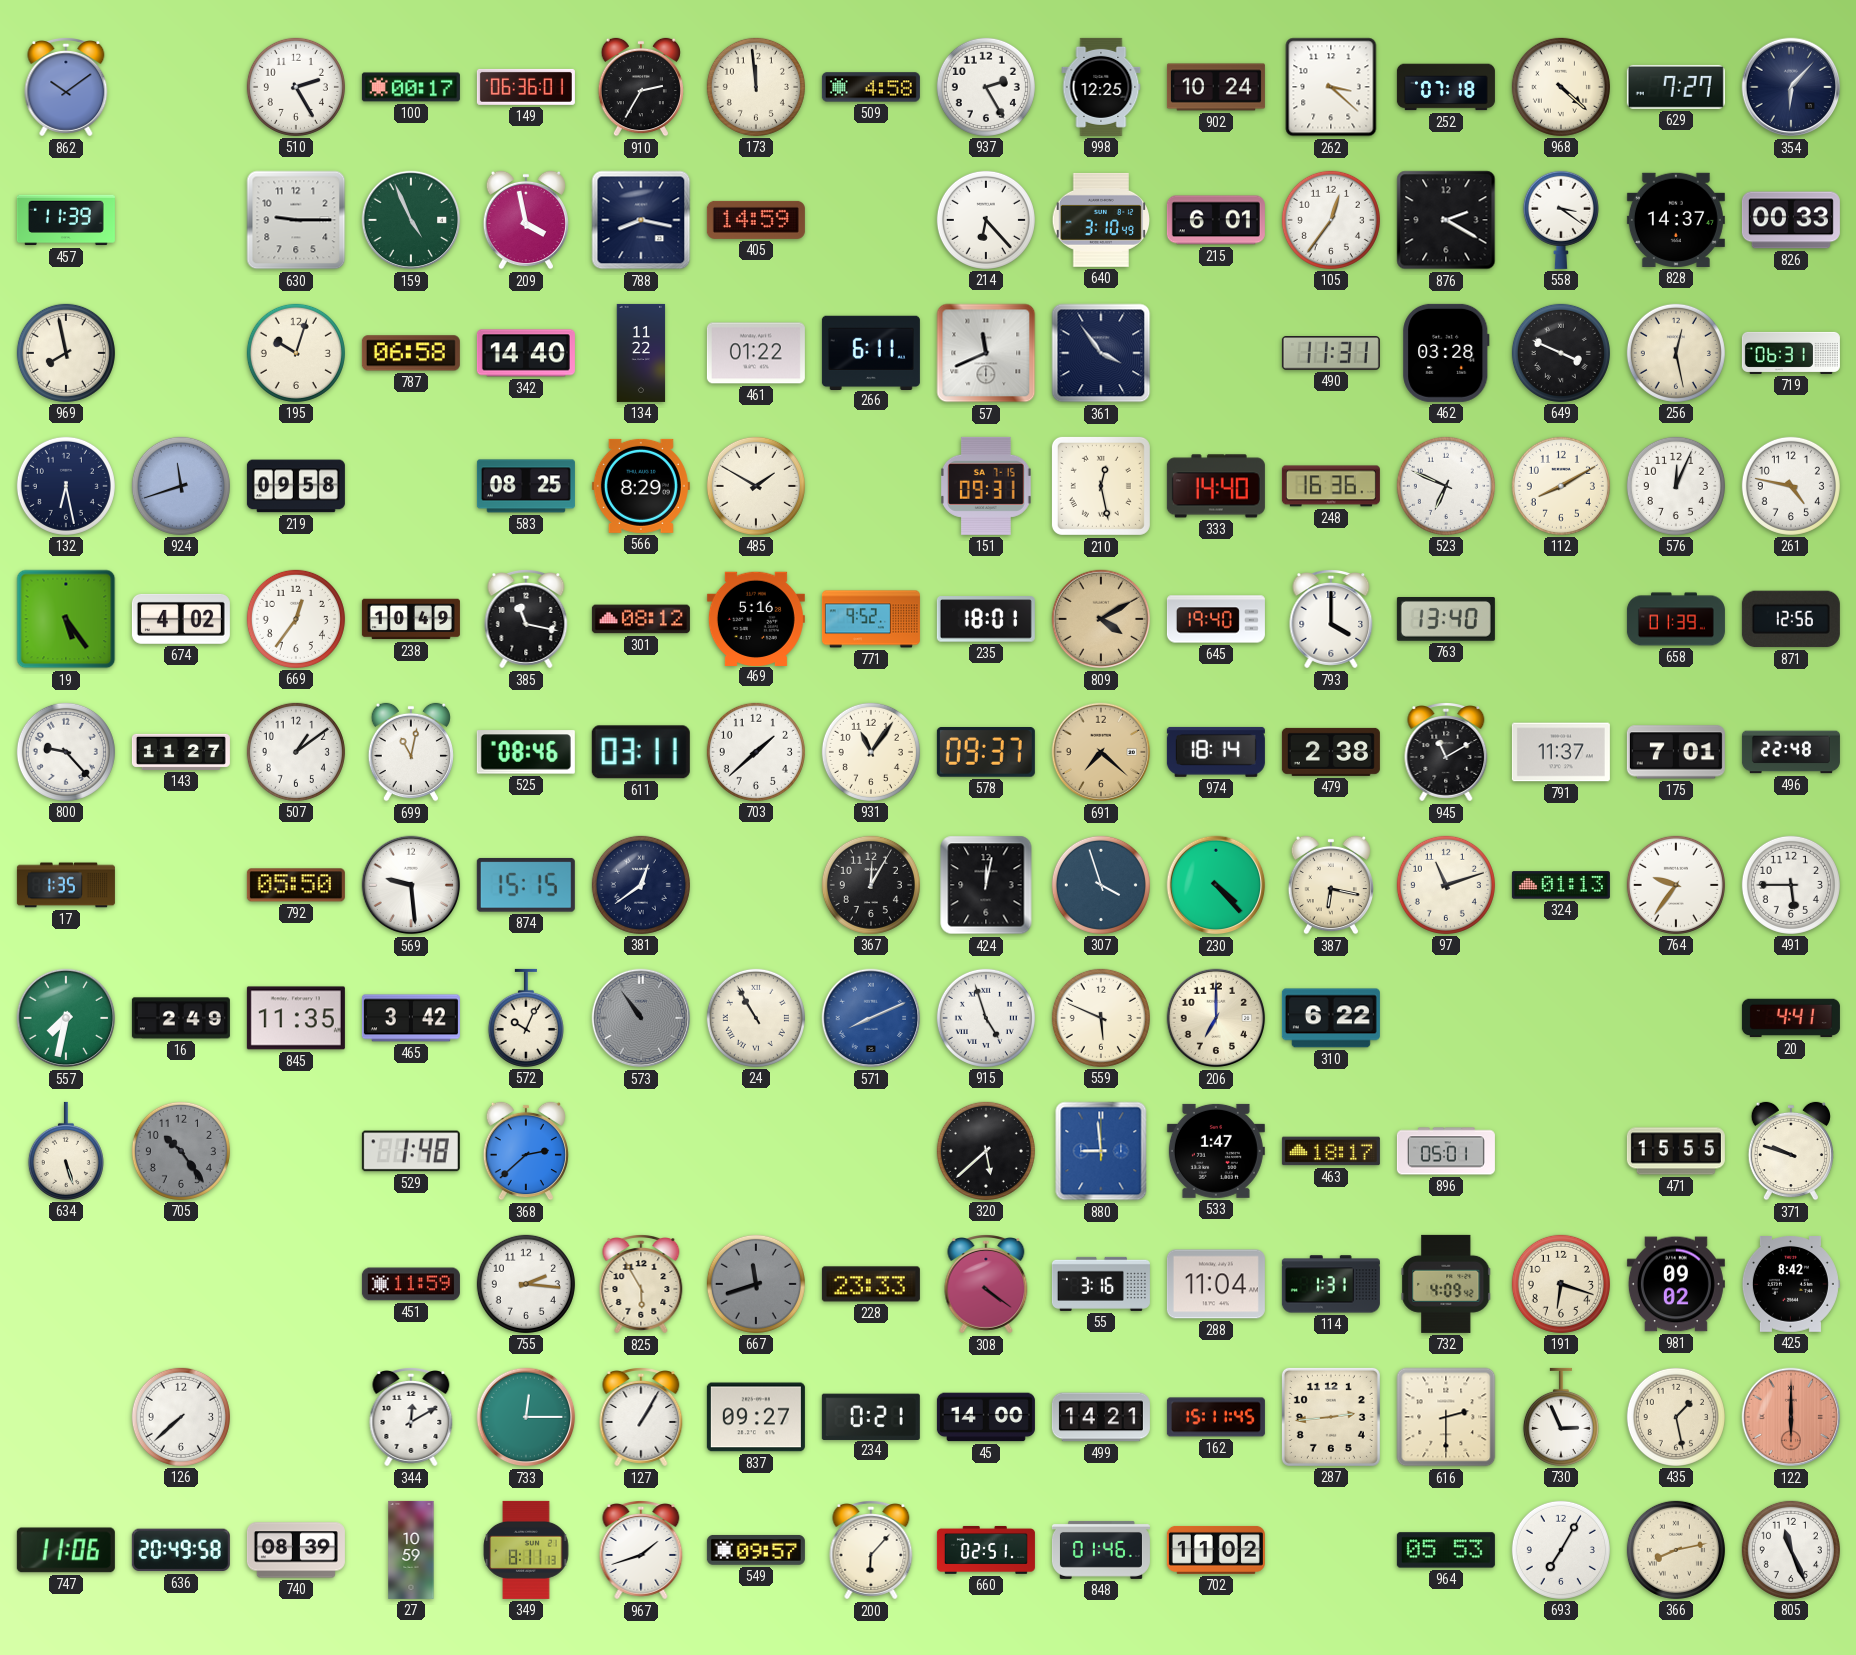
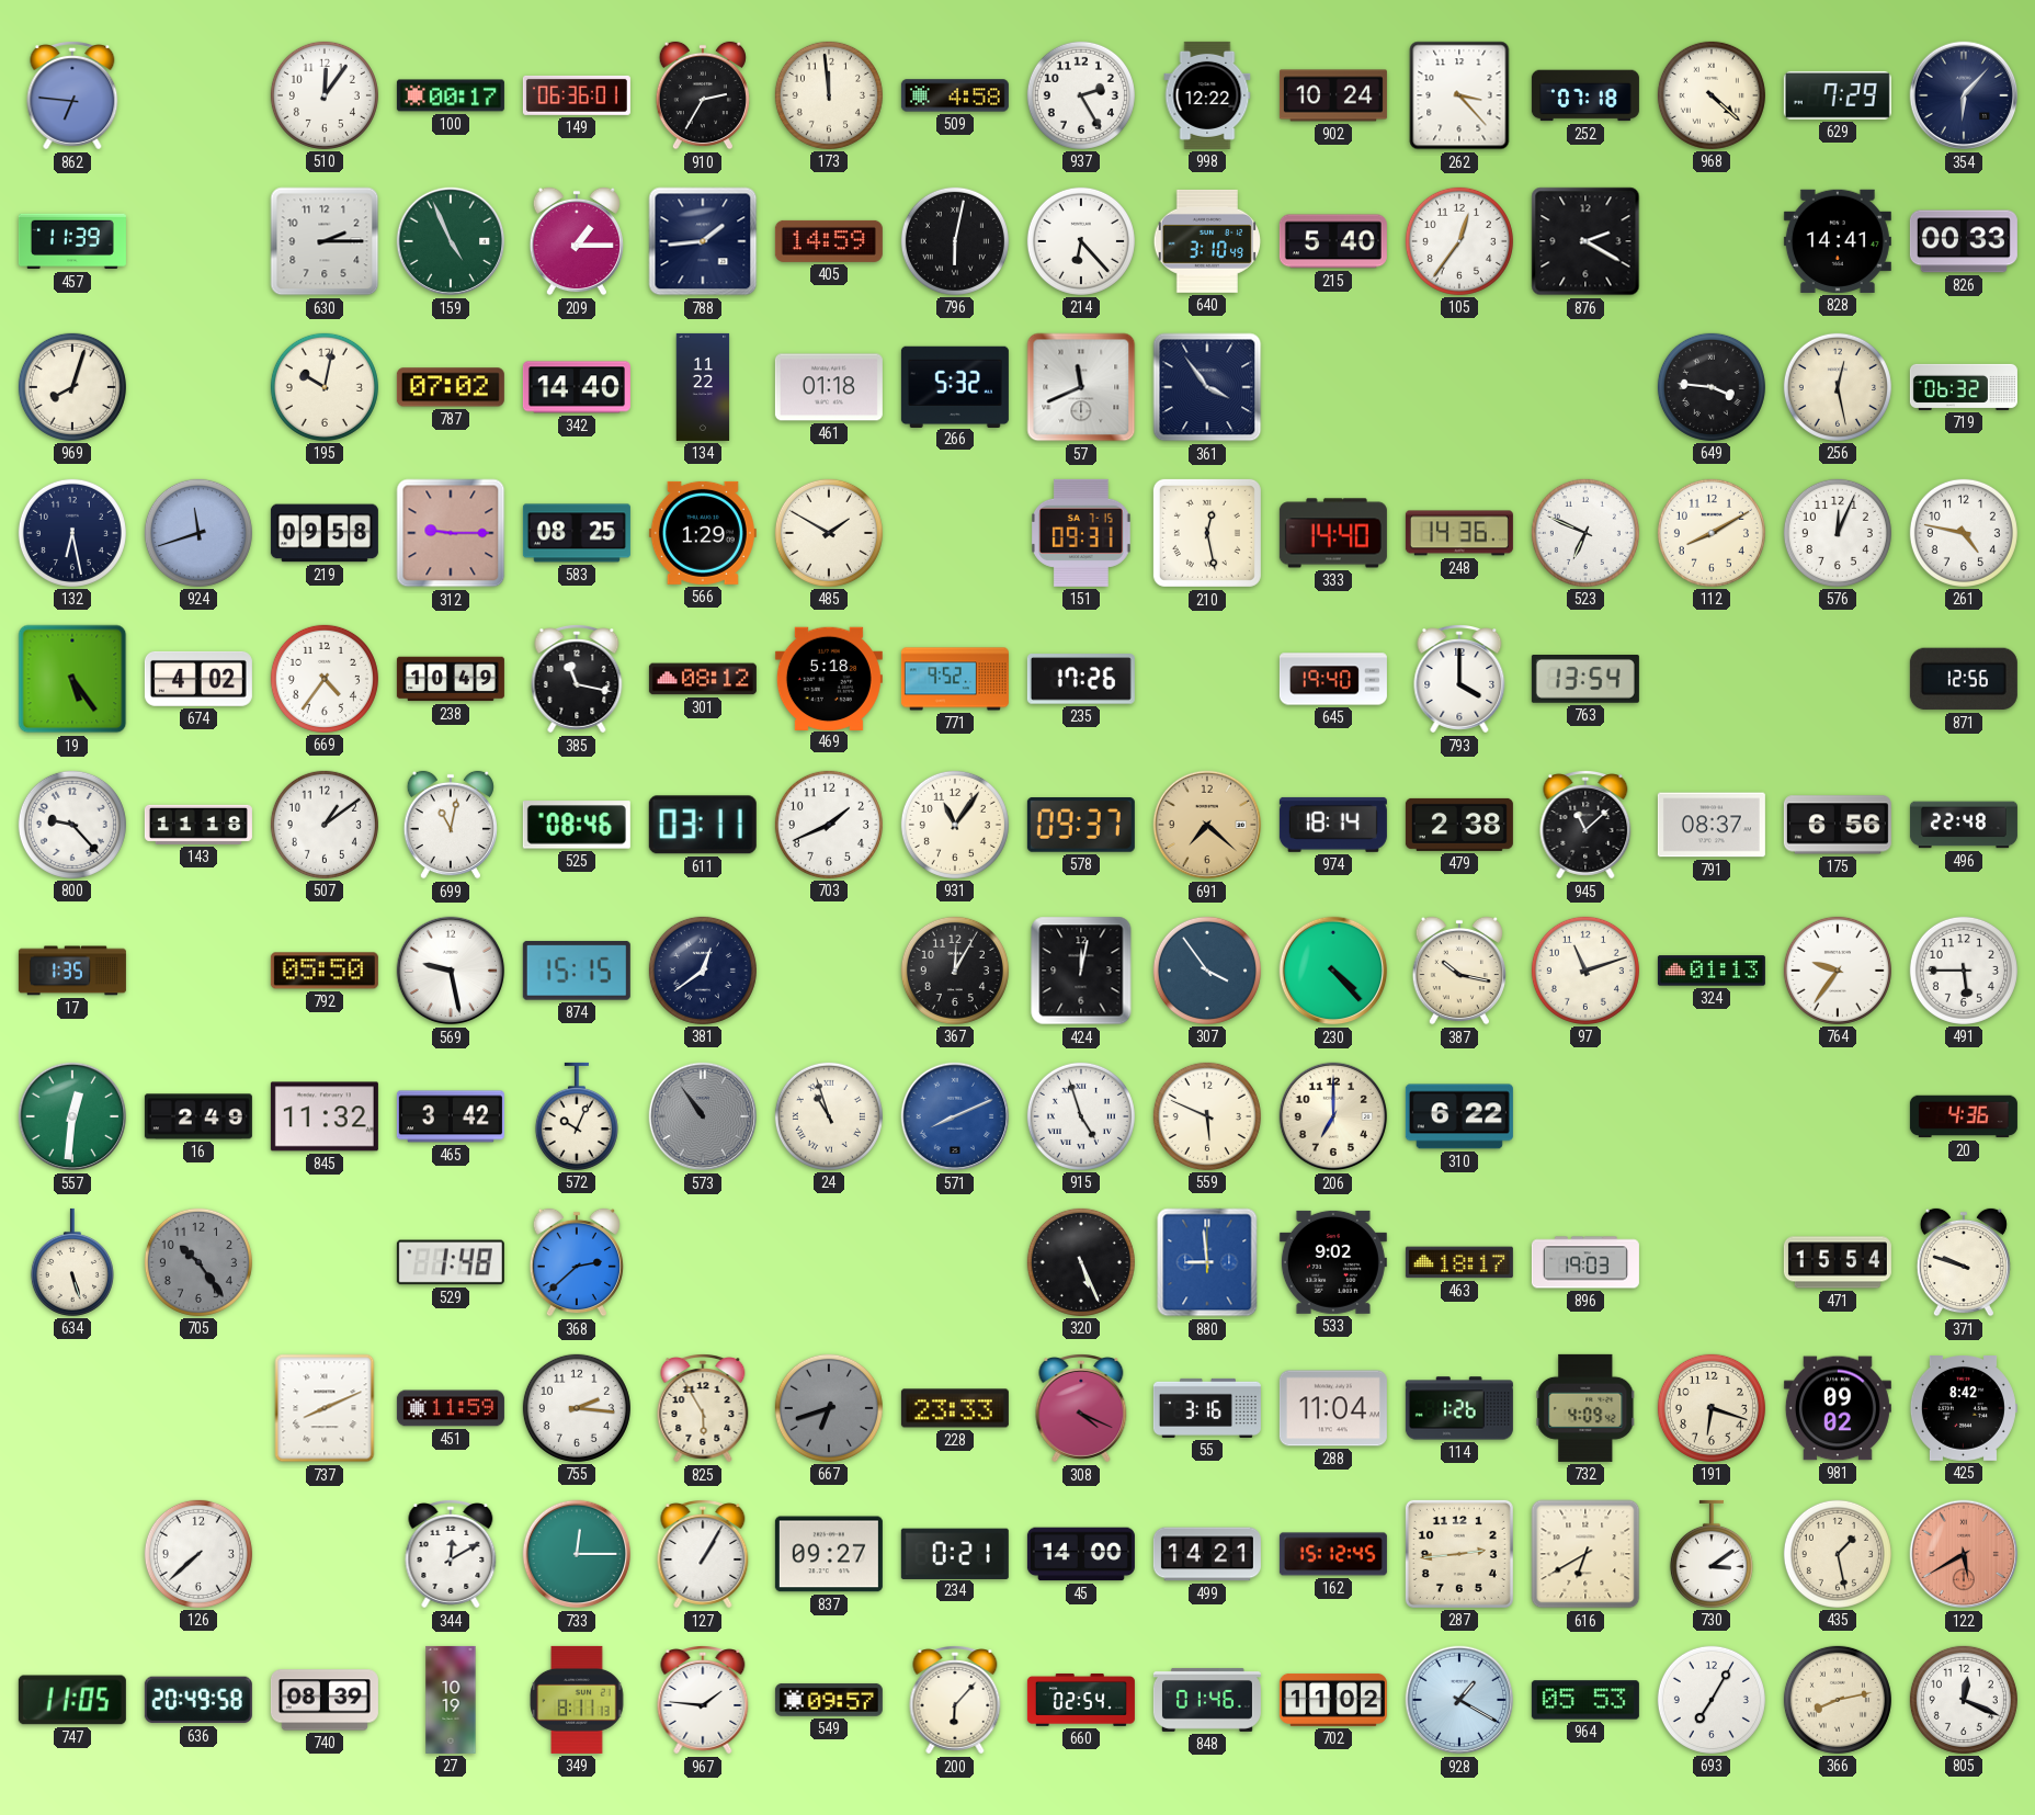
862: 10:09 -> 6:46 (72, 95)
510: 2:25 -> 12:06 (325, 95)
998: 12:25 -> 12:22 (1207, 95)
262: 3:22 -> 3:23 (1459, 95)
629: 7:27 -> 7:29 (1838, 95)
630: 9:15 -> 2:15 (325, 241)
209: 3:58 -> 1:15 (577, 241)
788: 8:17 -> 1:44 (703, 241)
796: none -> 6:02 (955, 241)
215: 6:01 -> 5:40 (1333, 241)
558: 3:21 -> none (1561, 220)
828: 14:37 -> 14:41 (1838, 241)
969: 7:58 -> 8:03 (72, 387)
195: 10:03 -> 10:02 (325, 387)
787: 06:58 -> 07:02 (451, 387)
461: 01:22 -> 01:18 (829, 387)
266: 6:11 -> 5:32 (955, 386)
490: 11:31 -> none (1331, 353)
462: 03:28 -> none (1446, 353)
649: 3:49 -> 3:46 (1712, 387)
719: 06:31 -> 06:32 (1964, 387)
312: none -> 9:15 (451, 533)
566: 8:29 -> 1:29 (703, 533)
248: 16:36 -> 14:36 (1459, 533)
669: 12:36 -> 4:36 (325, 679)
469: 5:16 -> 5:18 (829, 678)
235: 18:01 -> 17:26 (1081, 679)
809: 4:10 -> none (1101, 619)
763: 13:40 -> 13:54 (1585, 680)
658: 01:39 -> none (1676, 619)
143: 11:27 -> 11:18 (198, 825)
703: 1:38 -> 1:41 (829, 825)
945: 11:10 -> 11:08 (1585, 825)
791: 11:37 -> 08:37 (1712, 825)
175: 7:01 -> 6:56 (1838, 825)
569: 9:29 -> 9:28 (451, 971)
307: 3:57 -> 3:54 (1207, 971)
387: 6:17 -> 10:17 (1459, 971)
557: 7:32 -> 12:31 (72, 1116)
845: 11:35 -> 11:32 (325, 1116)
24: 10:55 -> 10:57 (829, 1116)
20: 4:41 -> 4:36 (1964, 1116)
320: 5:38 -> 5:26 (1081, 1262)
533: 1:47 -> 9:02 (1333, 1262)
896: 05:01 -> 19:03 (1585, 1262)
471: 15:55 -> 15:54 (1838, 1262)
737: none -> 8:11 (325, 1408)
667: 11:42 -> 6:42 (829, 1408)
308: 4:21 -> 4:19 (1081, 1408)
114: 1:31 -> 1:26 (1459, 1408)
162: 15:11 -> 15:12 (1333, 1554)
616: 2:30 -> 6:40 (1585, 1554)
730: 2:56 -> 3:09 (1712, 1554)
122: 6:00 -> 5:40 (1964, 1554)
747: 11:06 -> 11:05 (72, 1700)
27: 10:59 -> 10:19 (451, 1700)
967: 1:42 -> 1:46 (703, 1700)
660: 02:51 -> 02:54 (1081, 1700)
928: none -> 1:20 (1459, 1700)
805: 11:26 -> 12:19 (1964, 1700)
